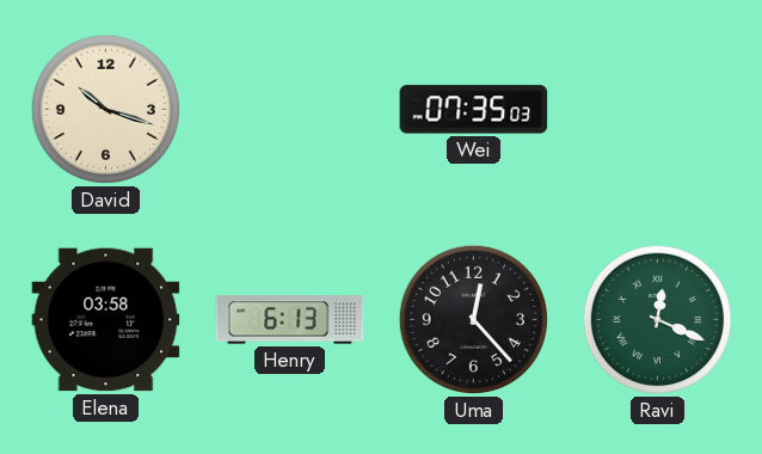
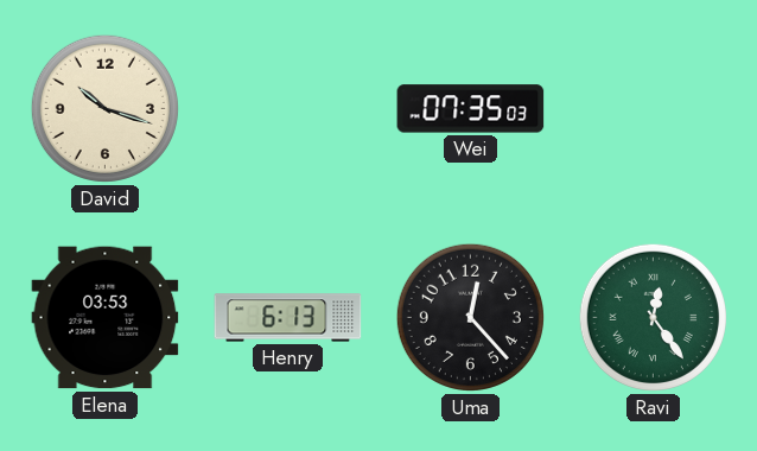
Elena: 03:58 -> 03:53 (106, 318)
Ravi: 12:19 -> 12:24 (653, 317)
